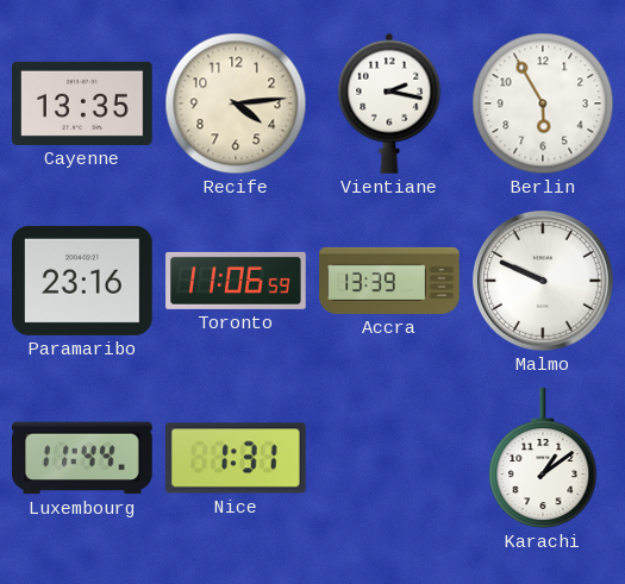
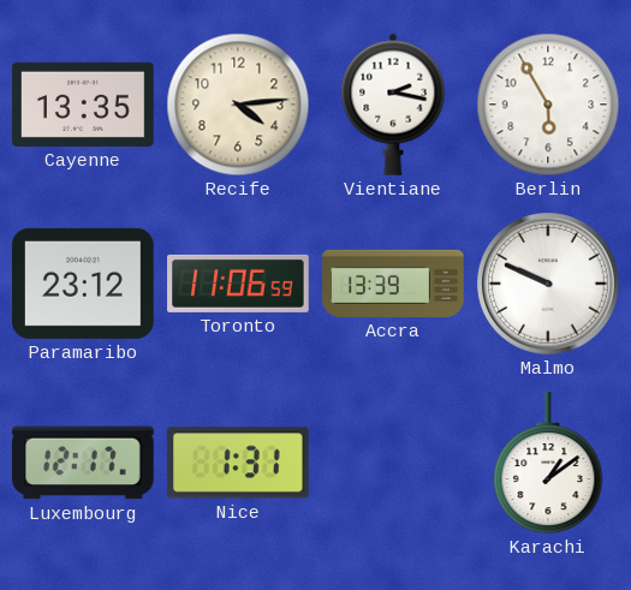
Paramaribo: 23:16 -> 23:12 (84, 284)
Luxembourg: 11:44 -> 12:17 (84, 463)
